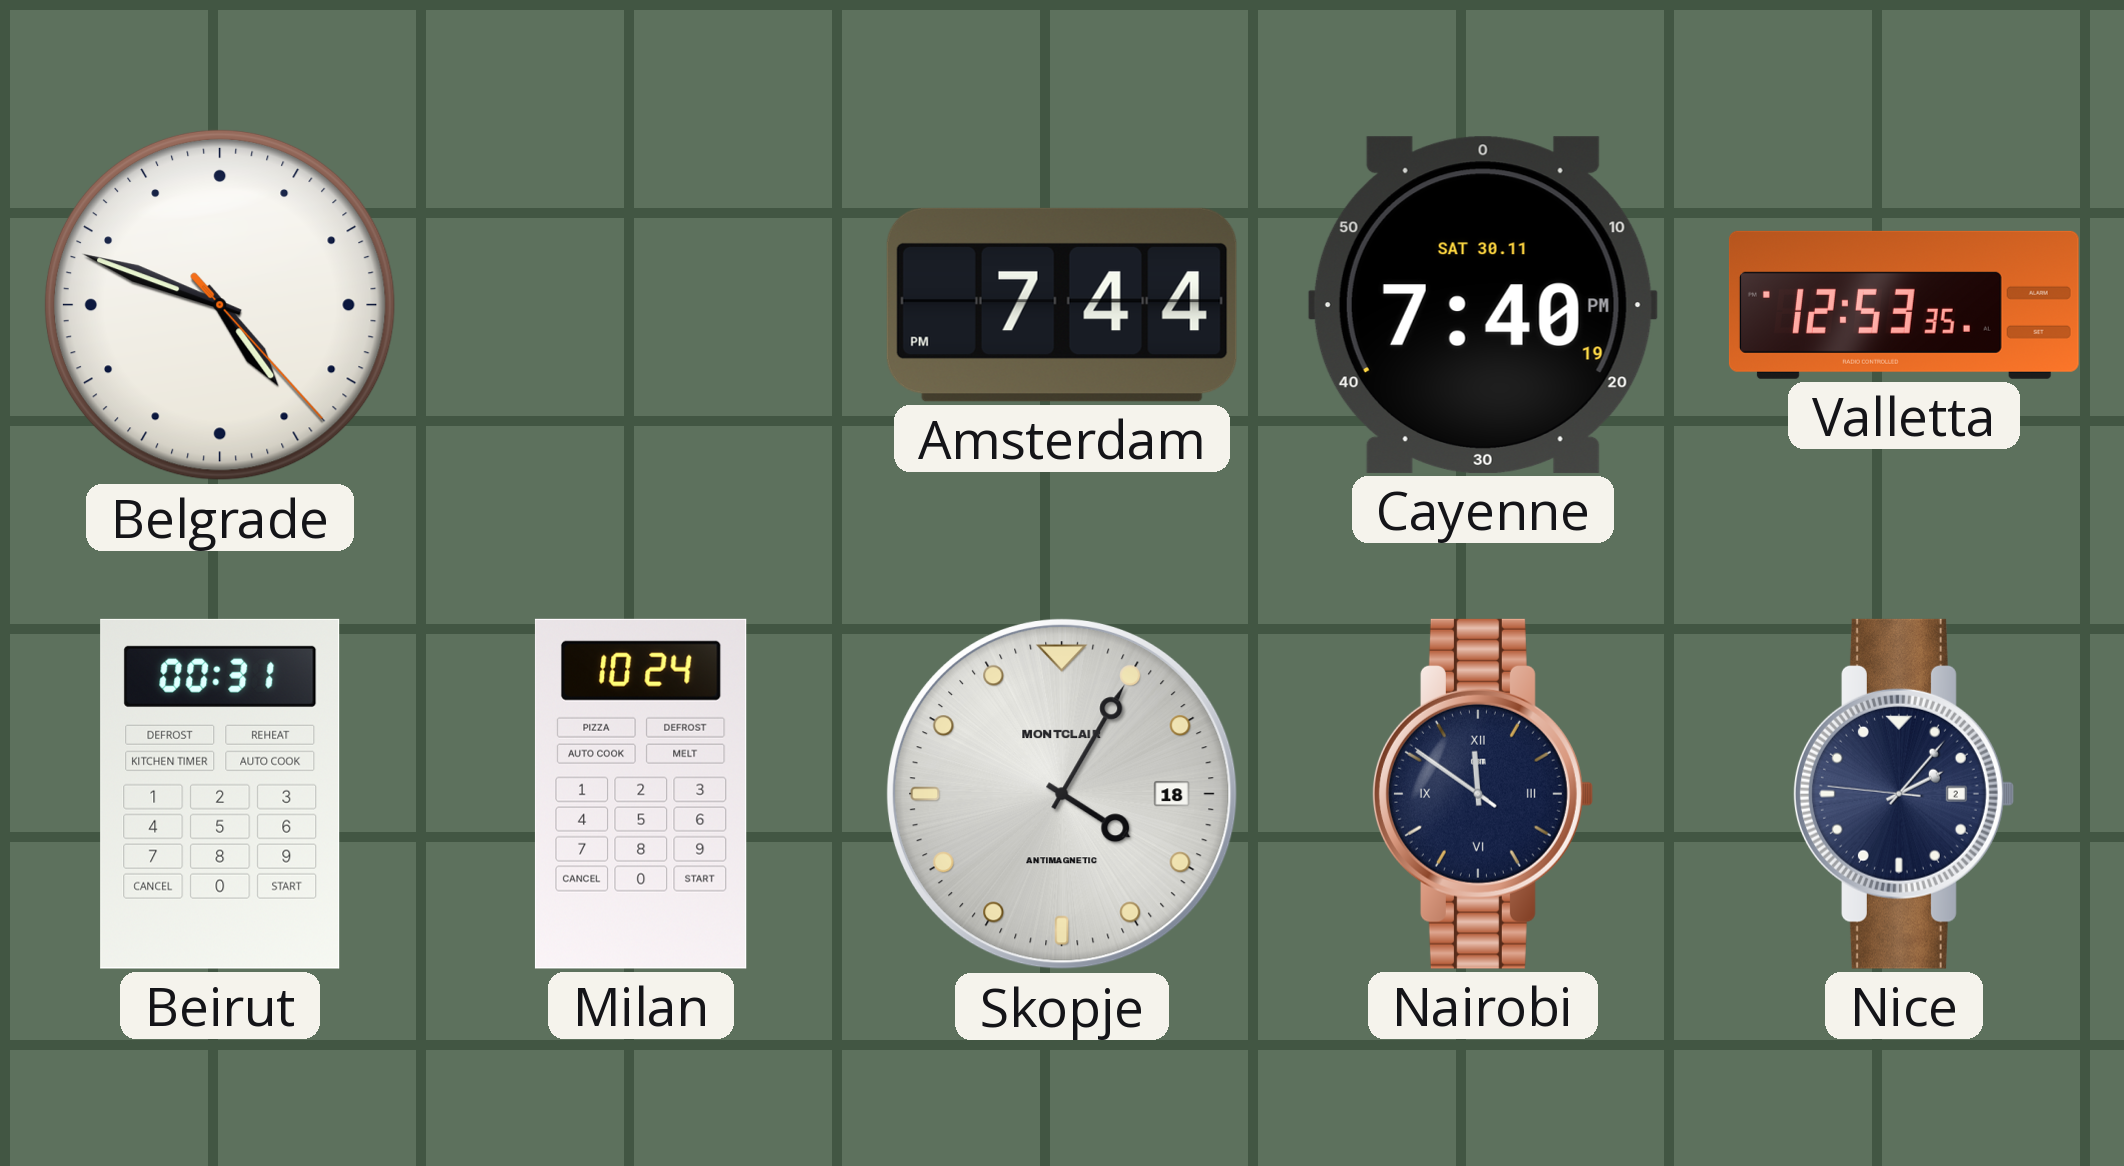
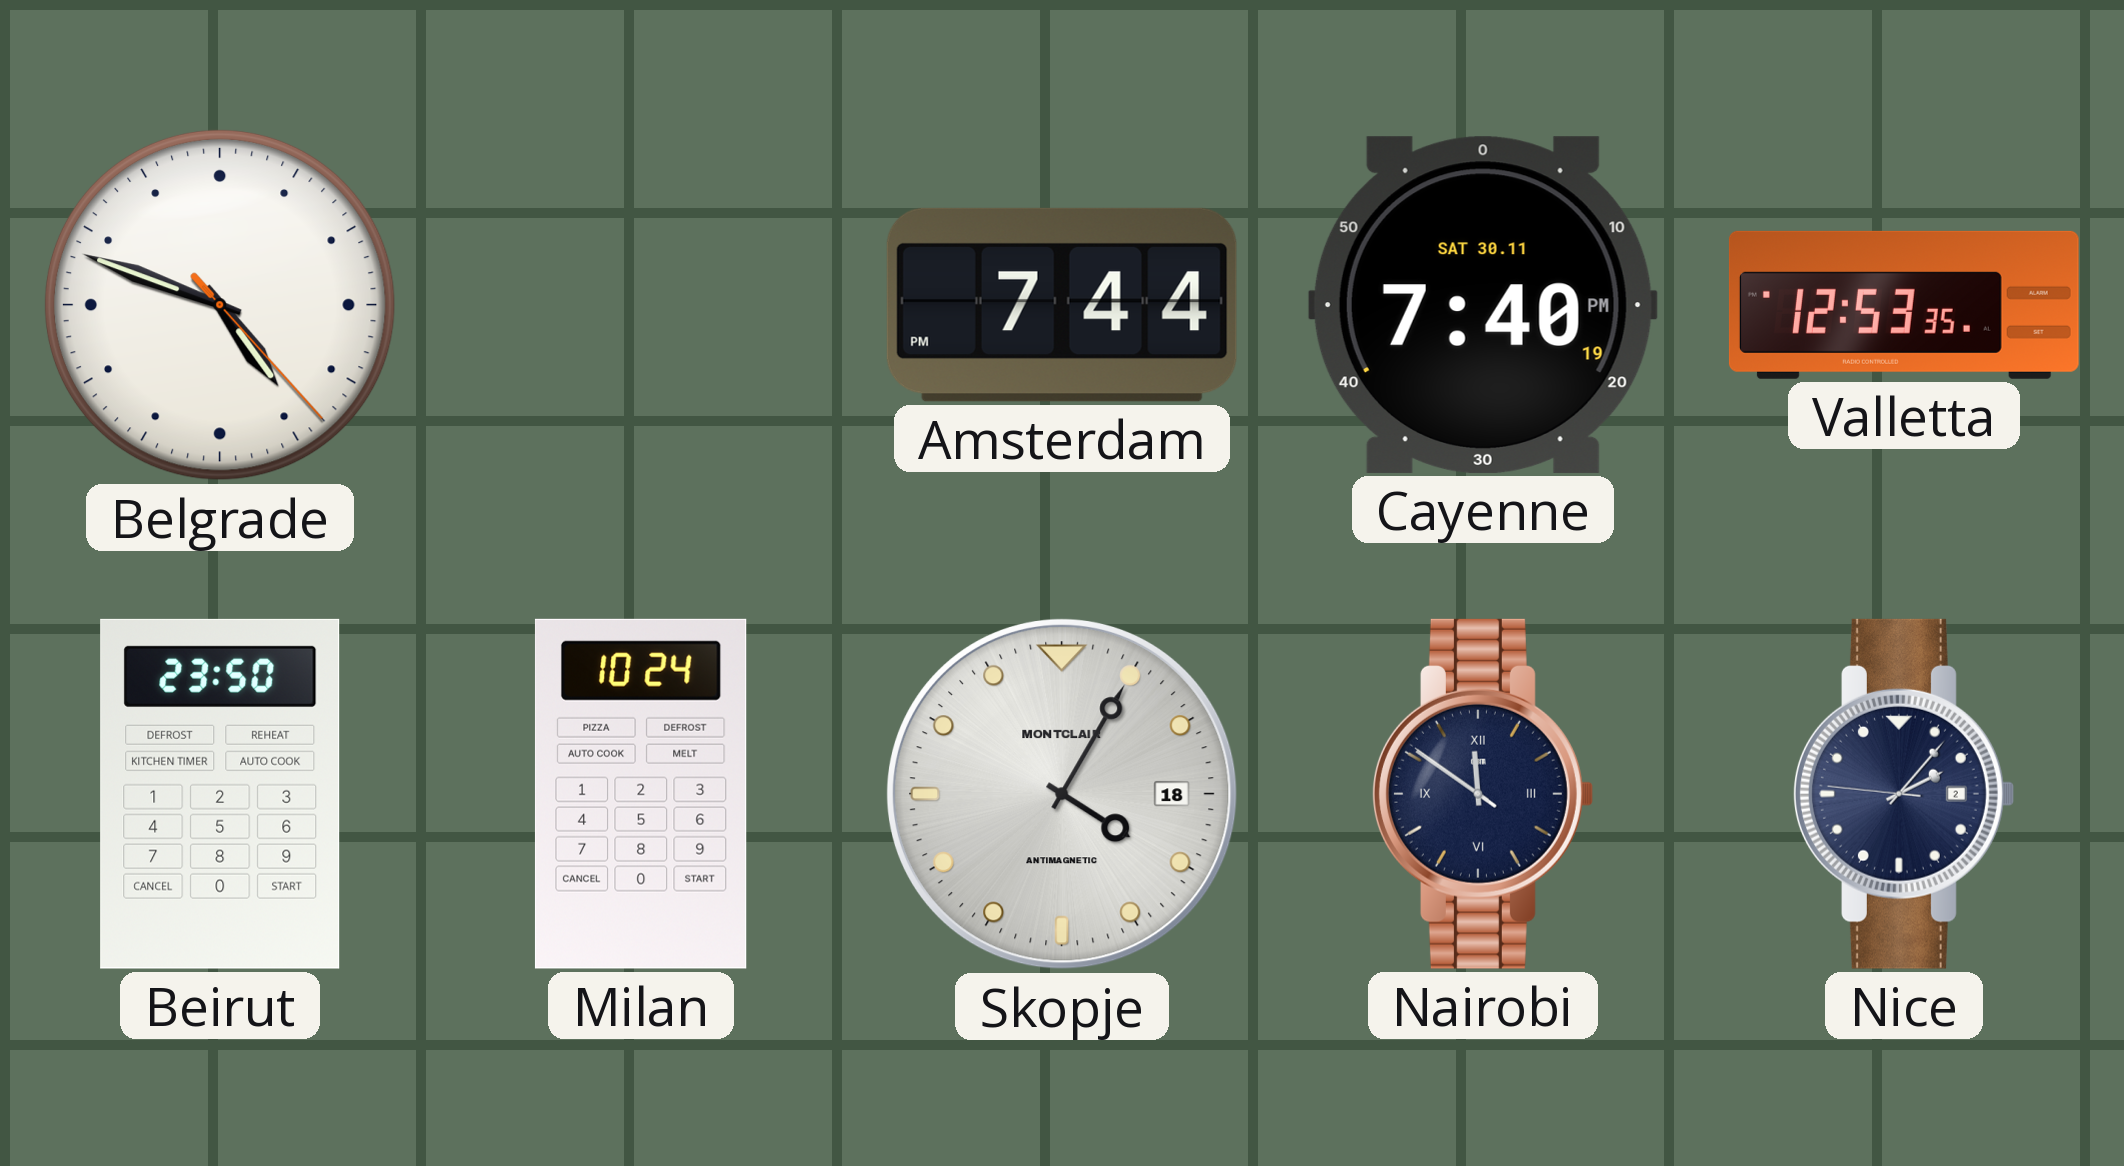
Beirut: 00:31 -> 23:50 (220, 794)
